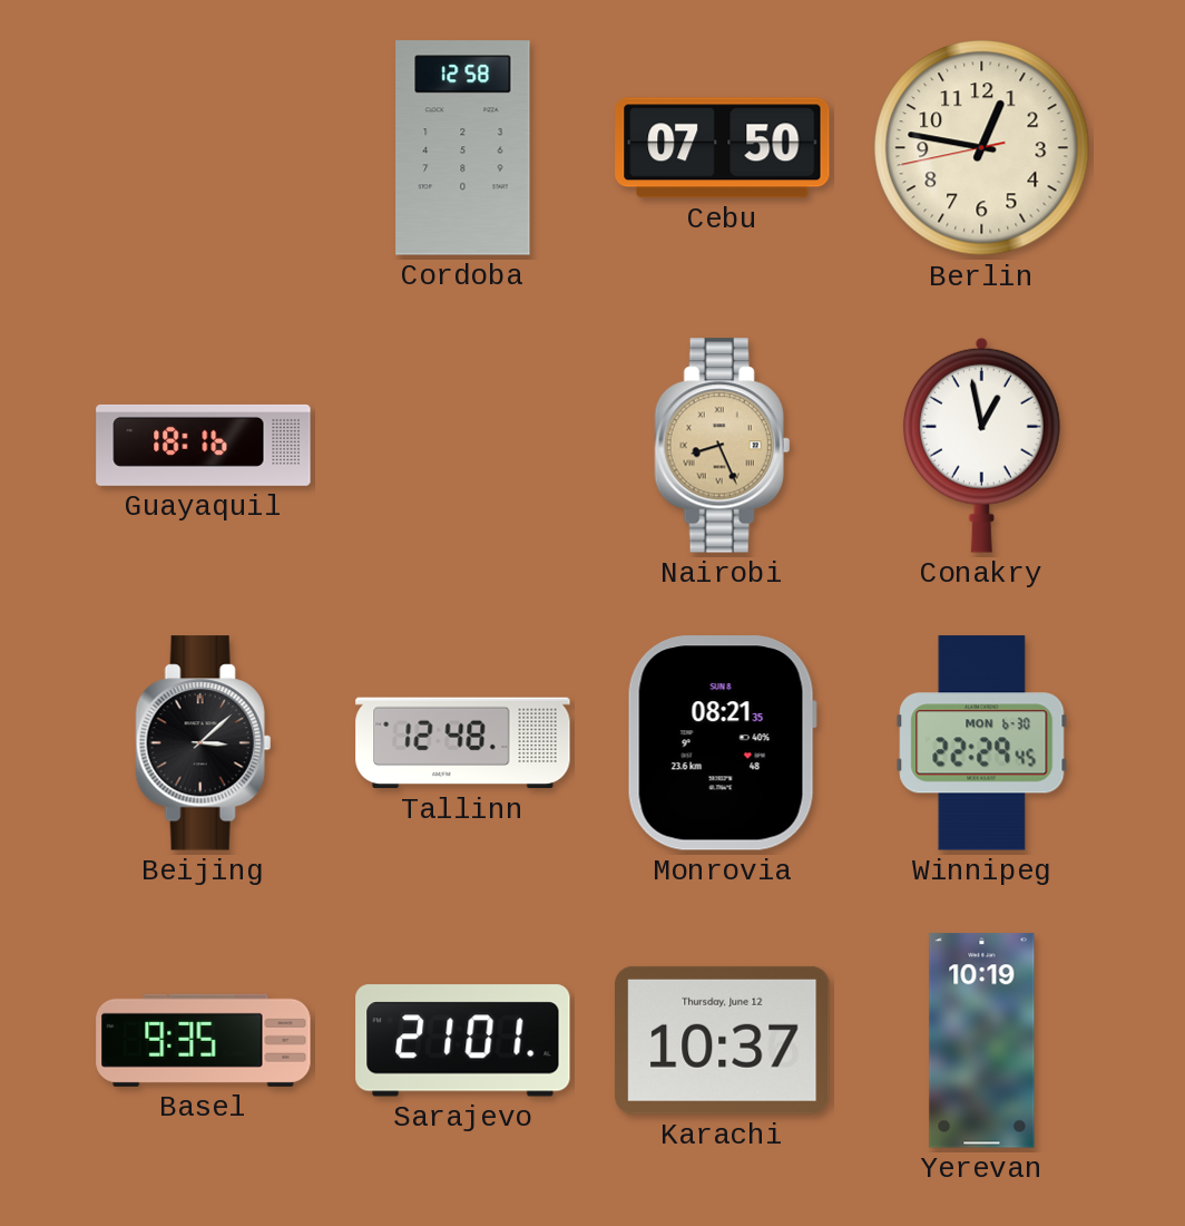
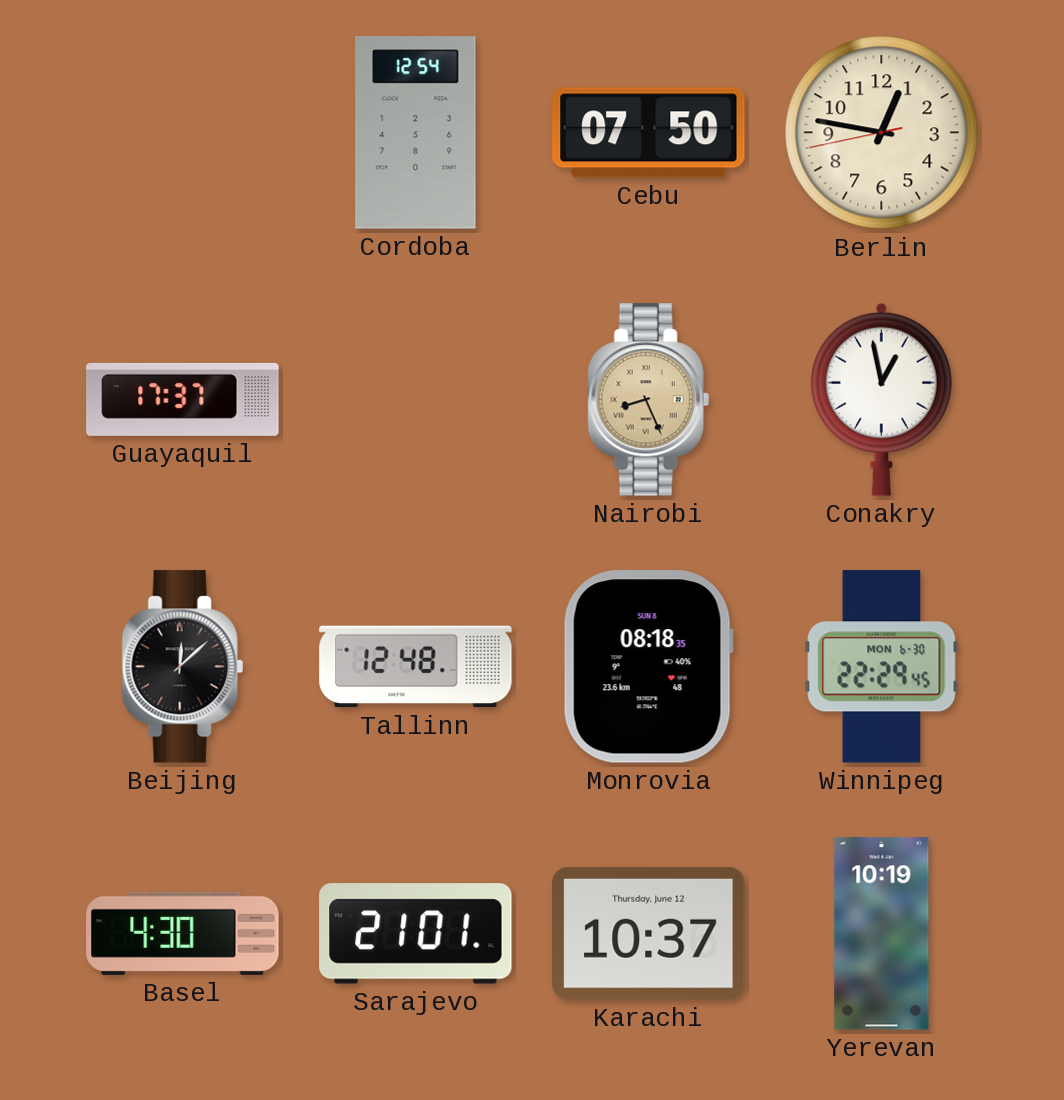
Cordoba: 12:58 -> 12:54 (416, 133)
Guayaquil: 18:16 -> 17:37 (183, 399)
Beijing: 3:08 -> 12:08 (182, 667)
Monrovia: 08:21 -> 08:18 (648, 667)
Basel: 9:35 -> 4:30 (183, 933)
